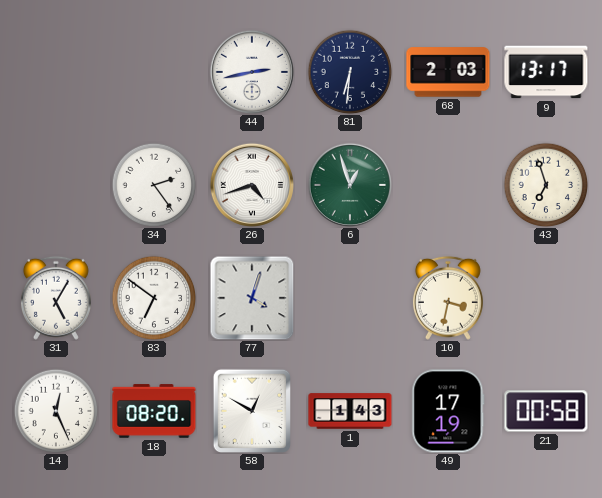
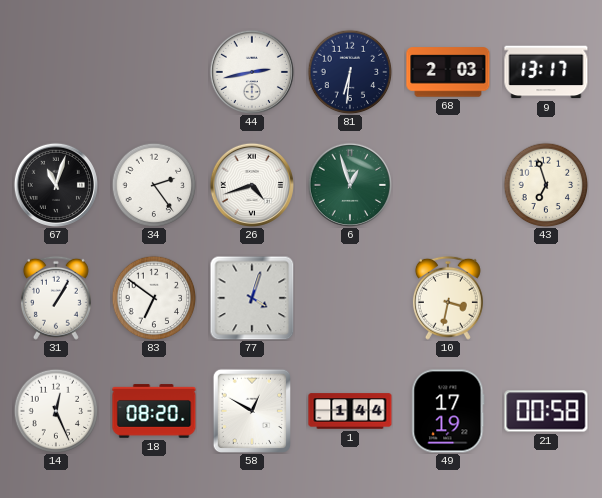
67: none -> 11:03 (56, 185)
31: 5:05 -> 1:05 (56, 298)
1: 1:43 -> 1:44 (350, 411)
